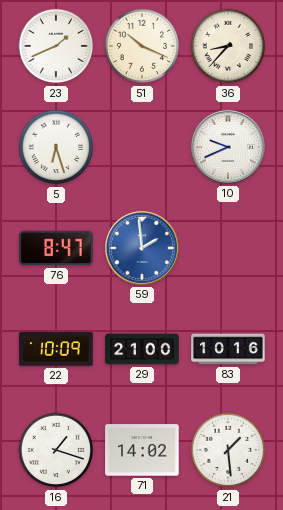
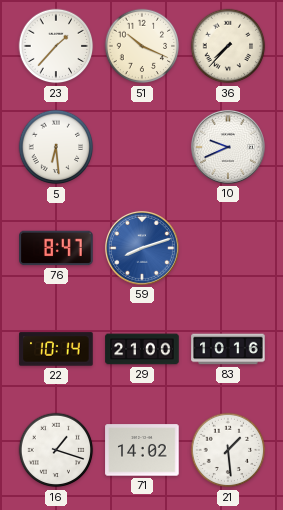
23: 1:41 -> 1:37 (56, 46)
36: 8:37 -> 7:37 (228, 46)
5: 6:27 -> 6:29 (56, 147)
59: 1:59 -> 8:12 (142, 248)
22: 10:09 -> 10:14 (56, 349)
